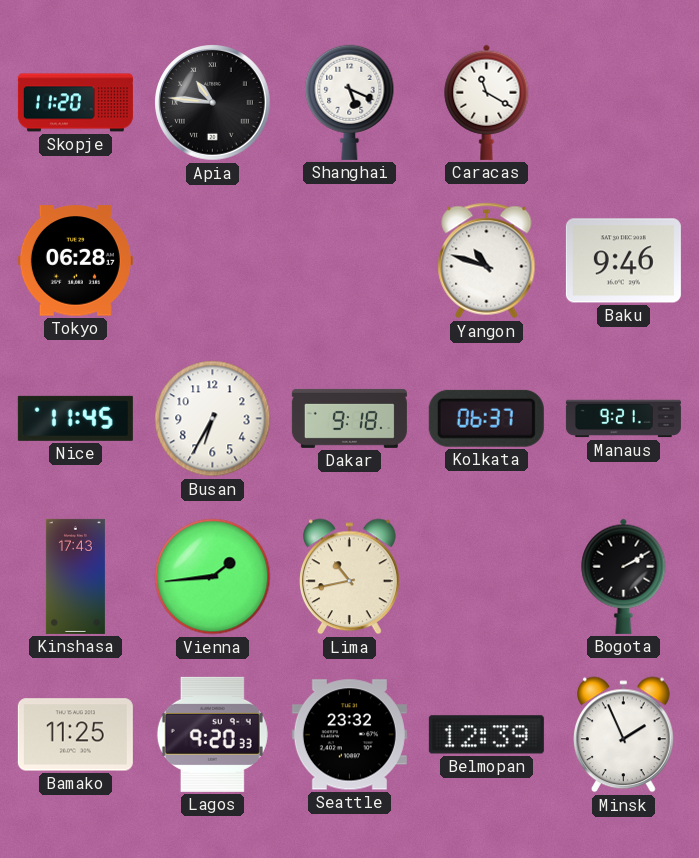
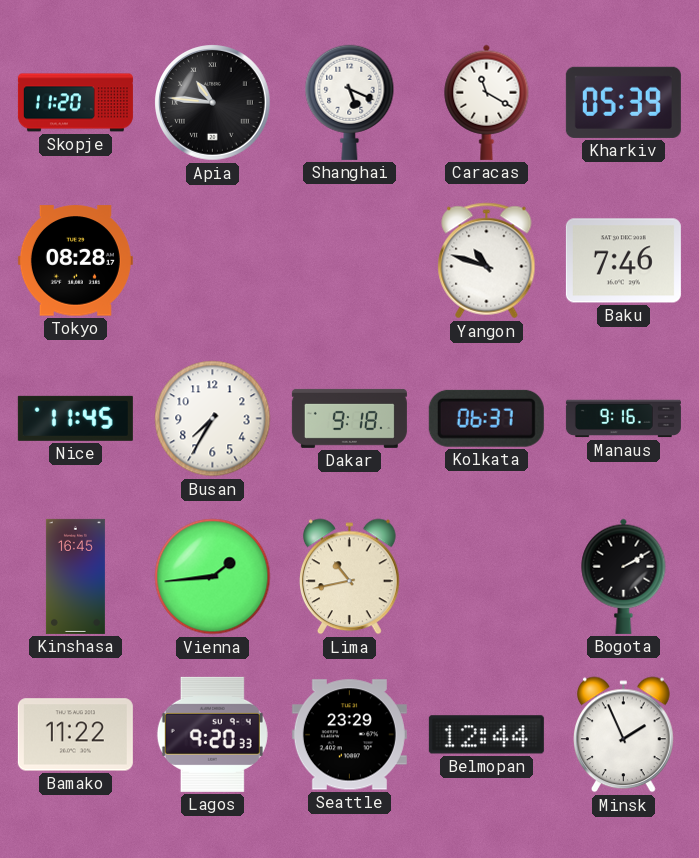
Kharkiv: none -> 05:39 (623, 102)
Tokyo: 06:28 -> 08:28 (75, 261)
Baku: 9:46 -> 7:46 (623, 261)
Busan: 6:35 -> 7:35 (213, 419)
Manaus: 9:21 -> 9:16 (623, 419)
Kinshasa: 17:43 -> 16:45 (75, 576)
Bamako: 11:25 -> 11:22 (75, 735)
Seattle: 23:32 -> 23:29 (349, 735)
Belmopan: 12:39 -> 12:44 (486, 735)
